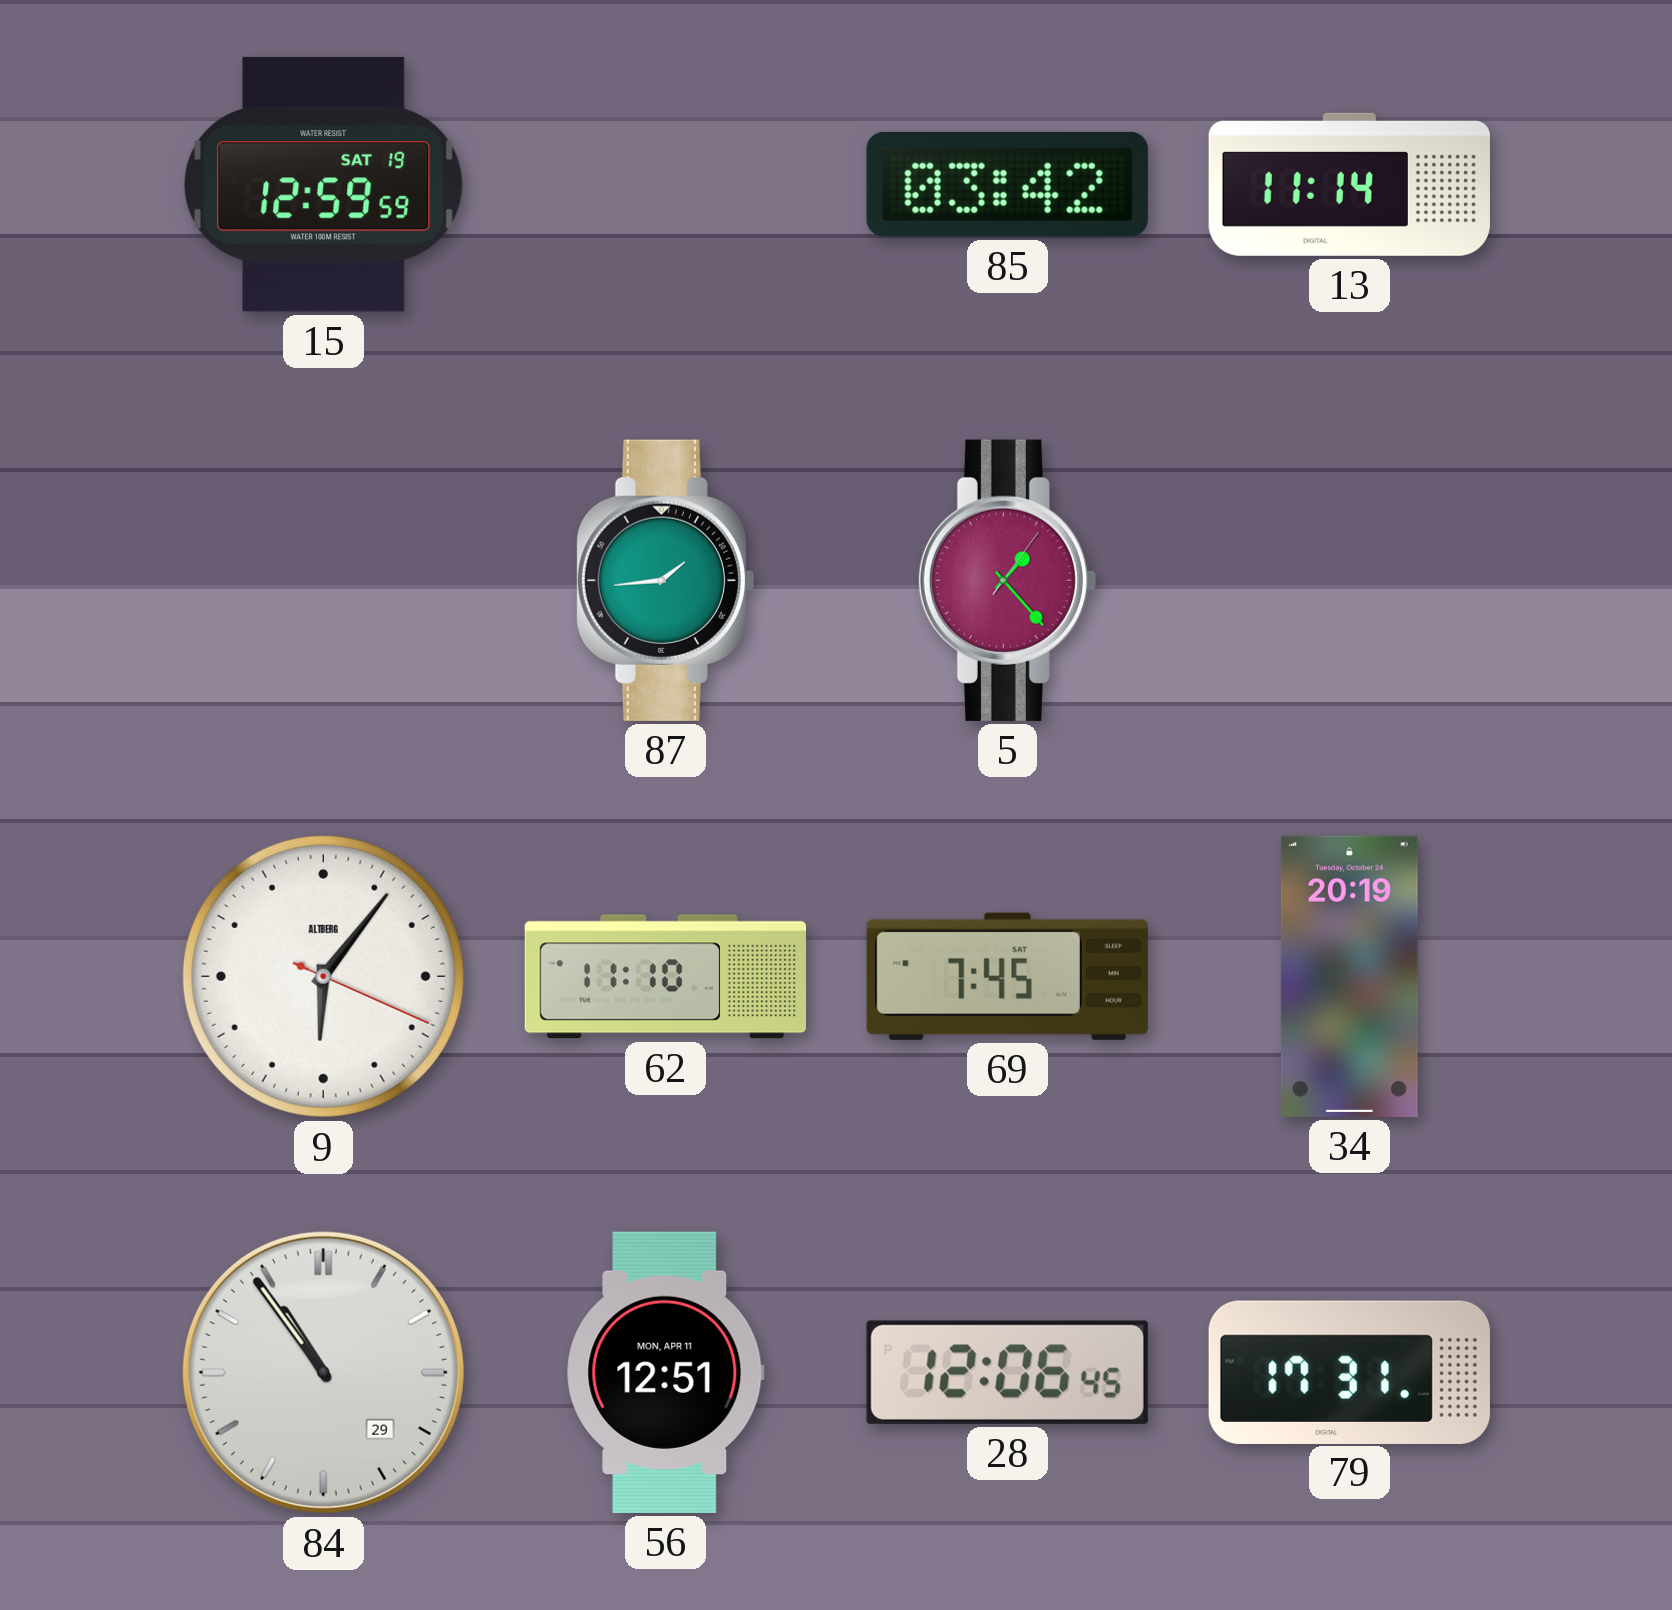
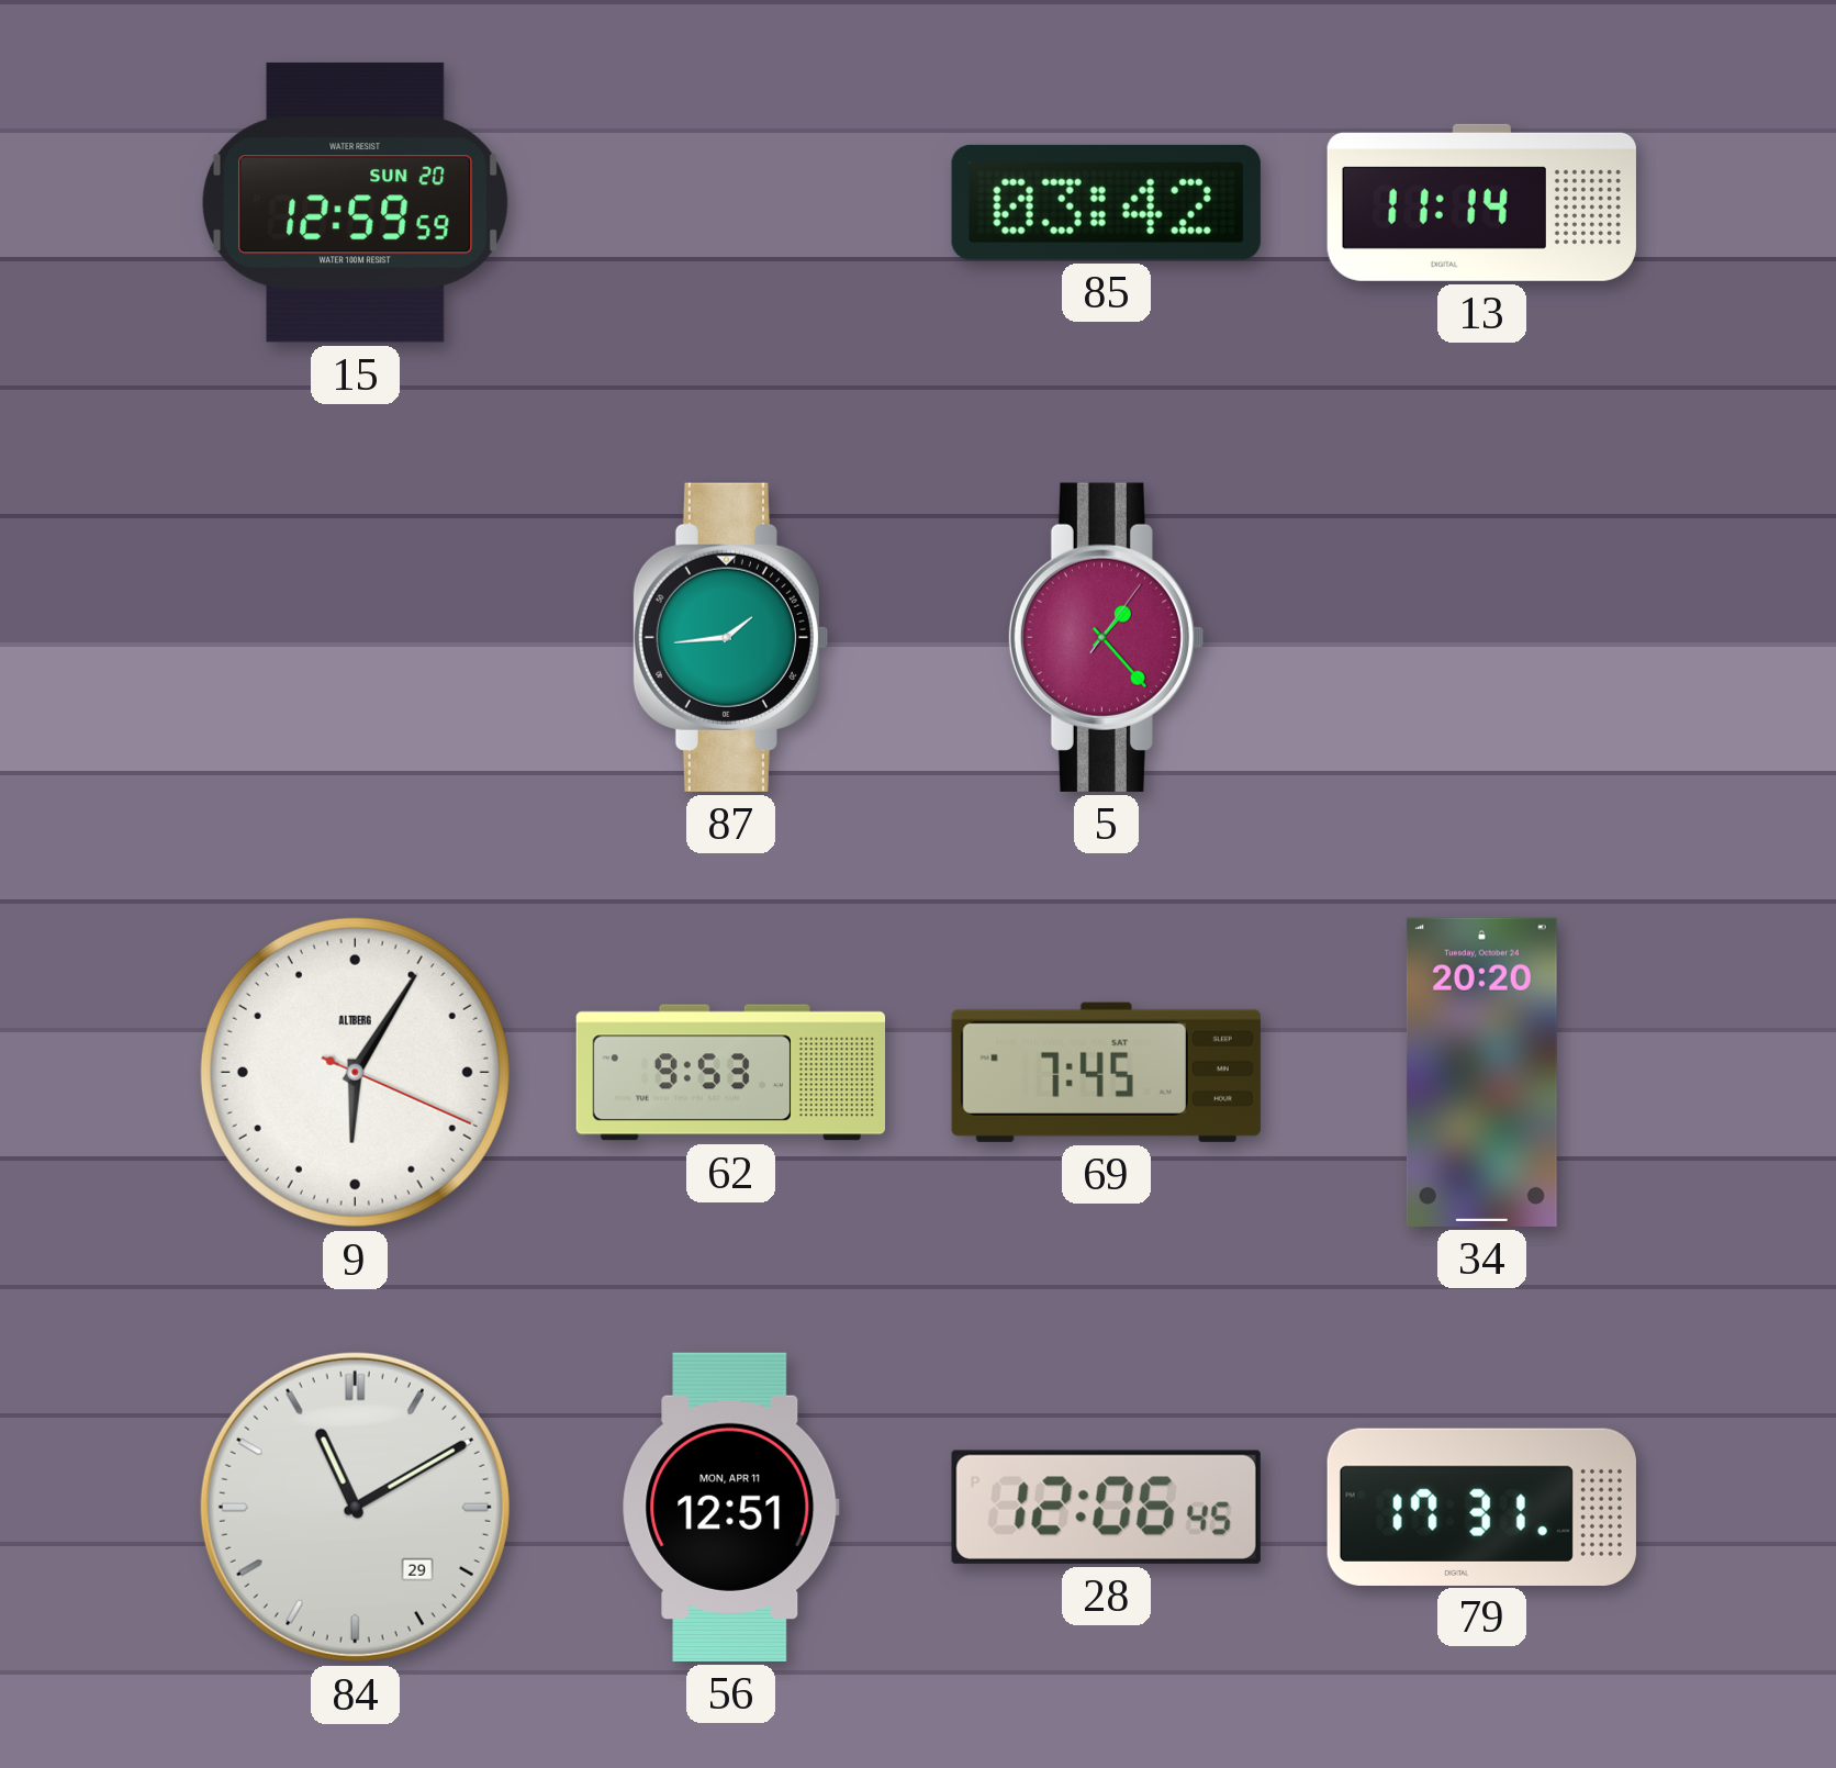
15 date: SAT 19 -> SUN 20 (355, 202)
9: 6:06 -> 6:05 (355, 1072)
62: 11:10 -> 9:53 (730, 1073)
34: 20:19 -> 20:20 (1481, 1072)
84: 10:54 -> 11:10 (355, 1507)
